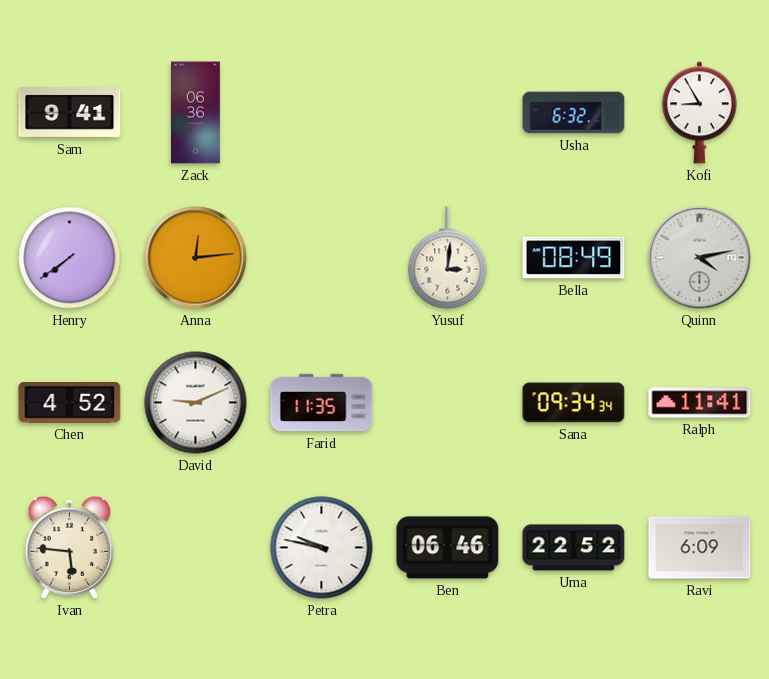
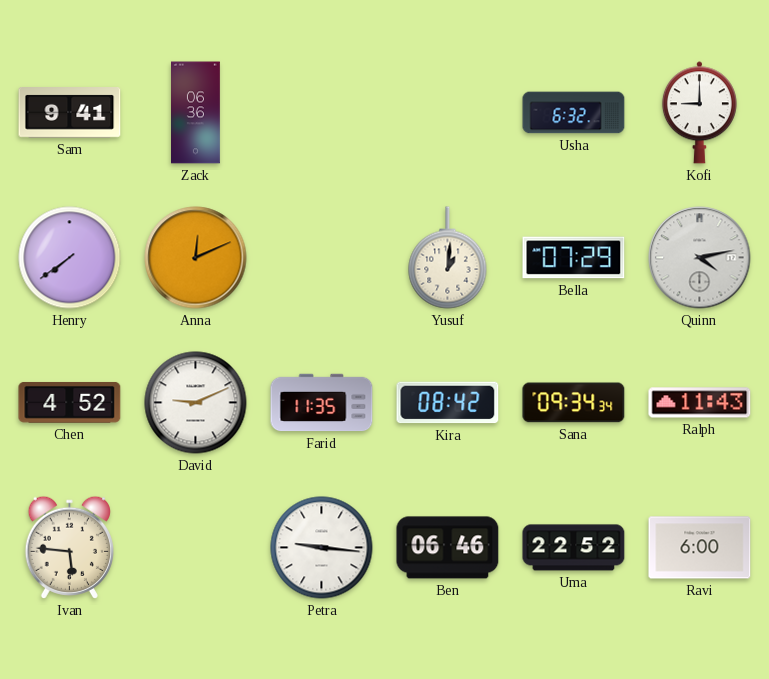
Kofi: 8:55 -> 9:00 (699, 113)
Anna: 12:14 -> 12:11 (196, 258)
Yusuf: 3:01 -> 1:01 (448, 258)
Bella: 08:49 -> 07:29 (574, 258)
Kira: none -> 08:42 (448, 403)
Ralph: 11:41 -> 11:43 (700, 403)
Petra: 9:47 -> 9:16 (322, 548)
Ravi: 6:09 -> 6:00 (700, 548)
